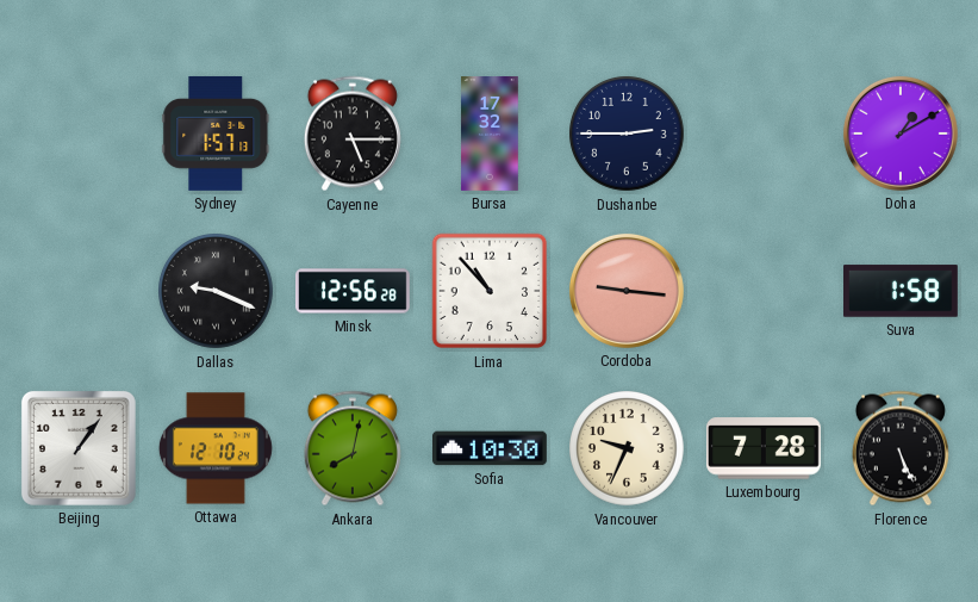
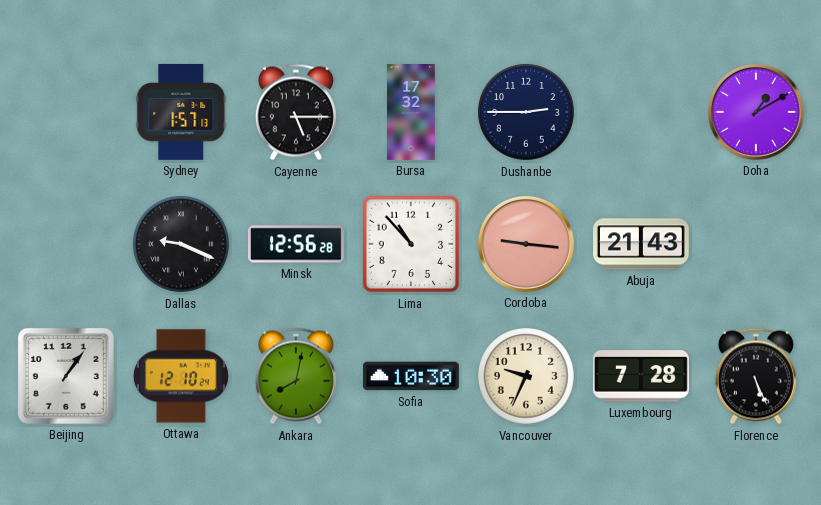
Abuja: none -> 21:43 (642, 244)
Suva: 1:58 -> none (902, 291)
